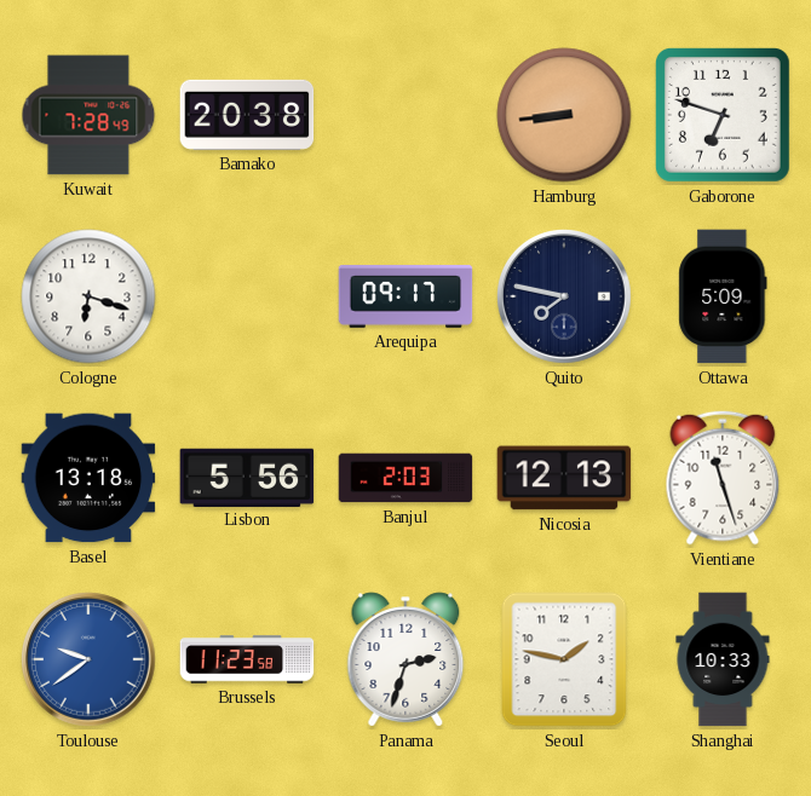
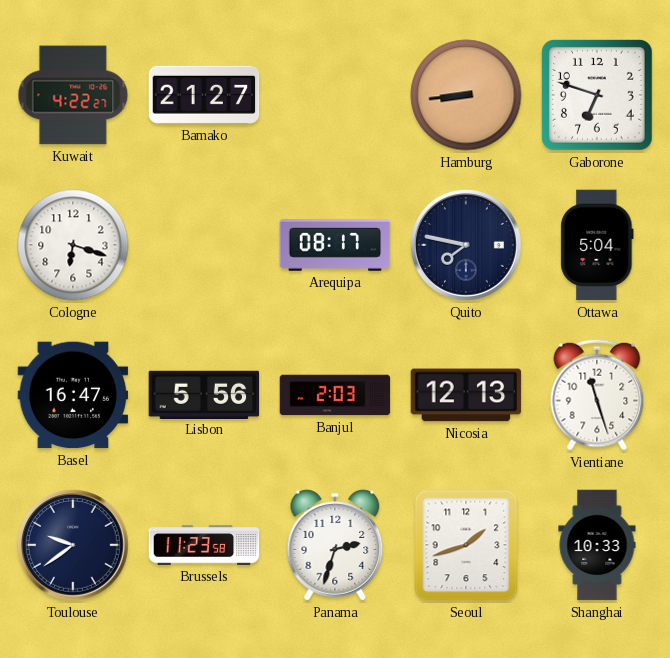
Kuwait: 7:28 -> 4:22 (73, 95)
Bamako: 20:38 -> 21:27 (204, 95)
Arequipa: 09:17 -> 08:17 (335, 246)
Ottawa: 5:09 -> 5:04 (597, 245)
Basel: 13:18 -> 16:47 (73, 395)
Toulouse dial: blue -> navy (74, 546)
Seoul: 1:47 -> 1:42 (466, 545)
